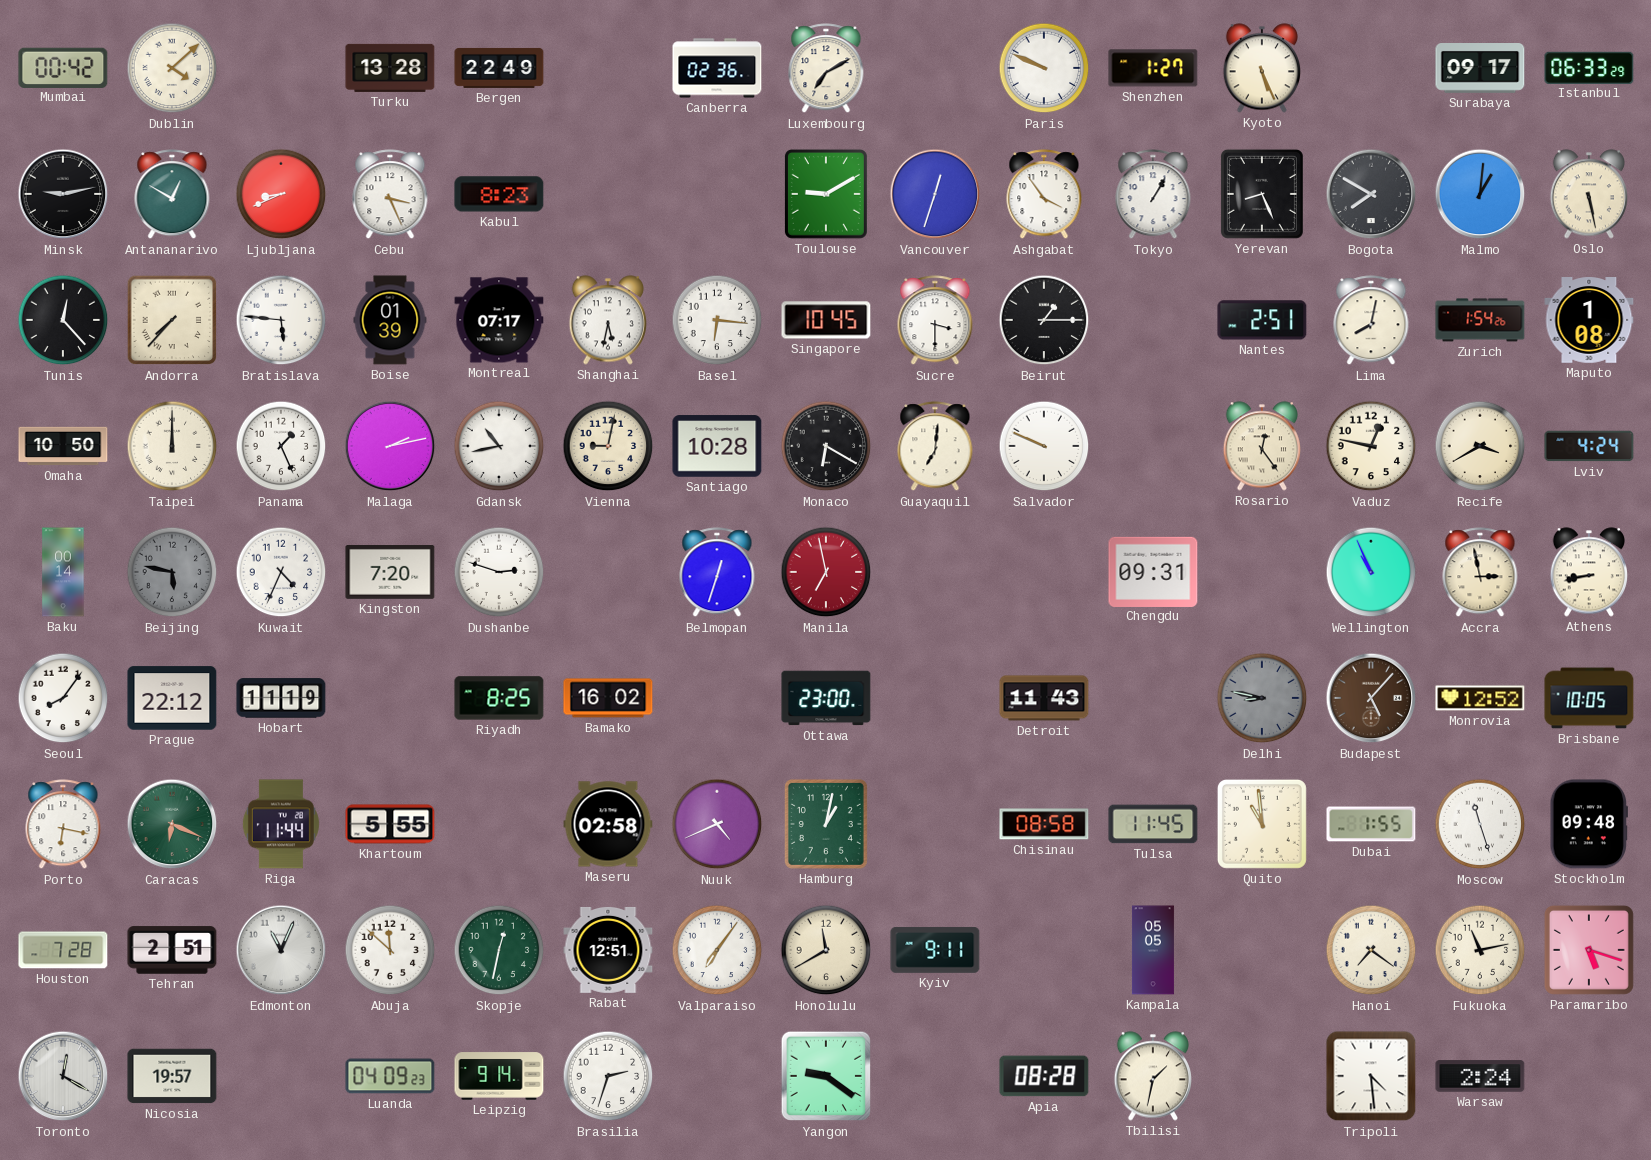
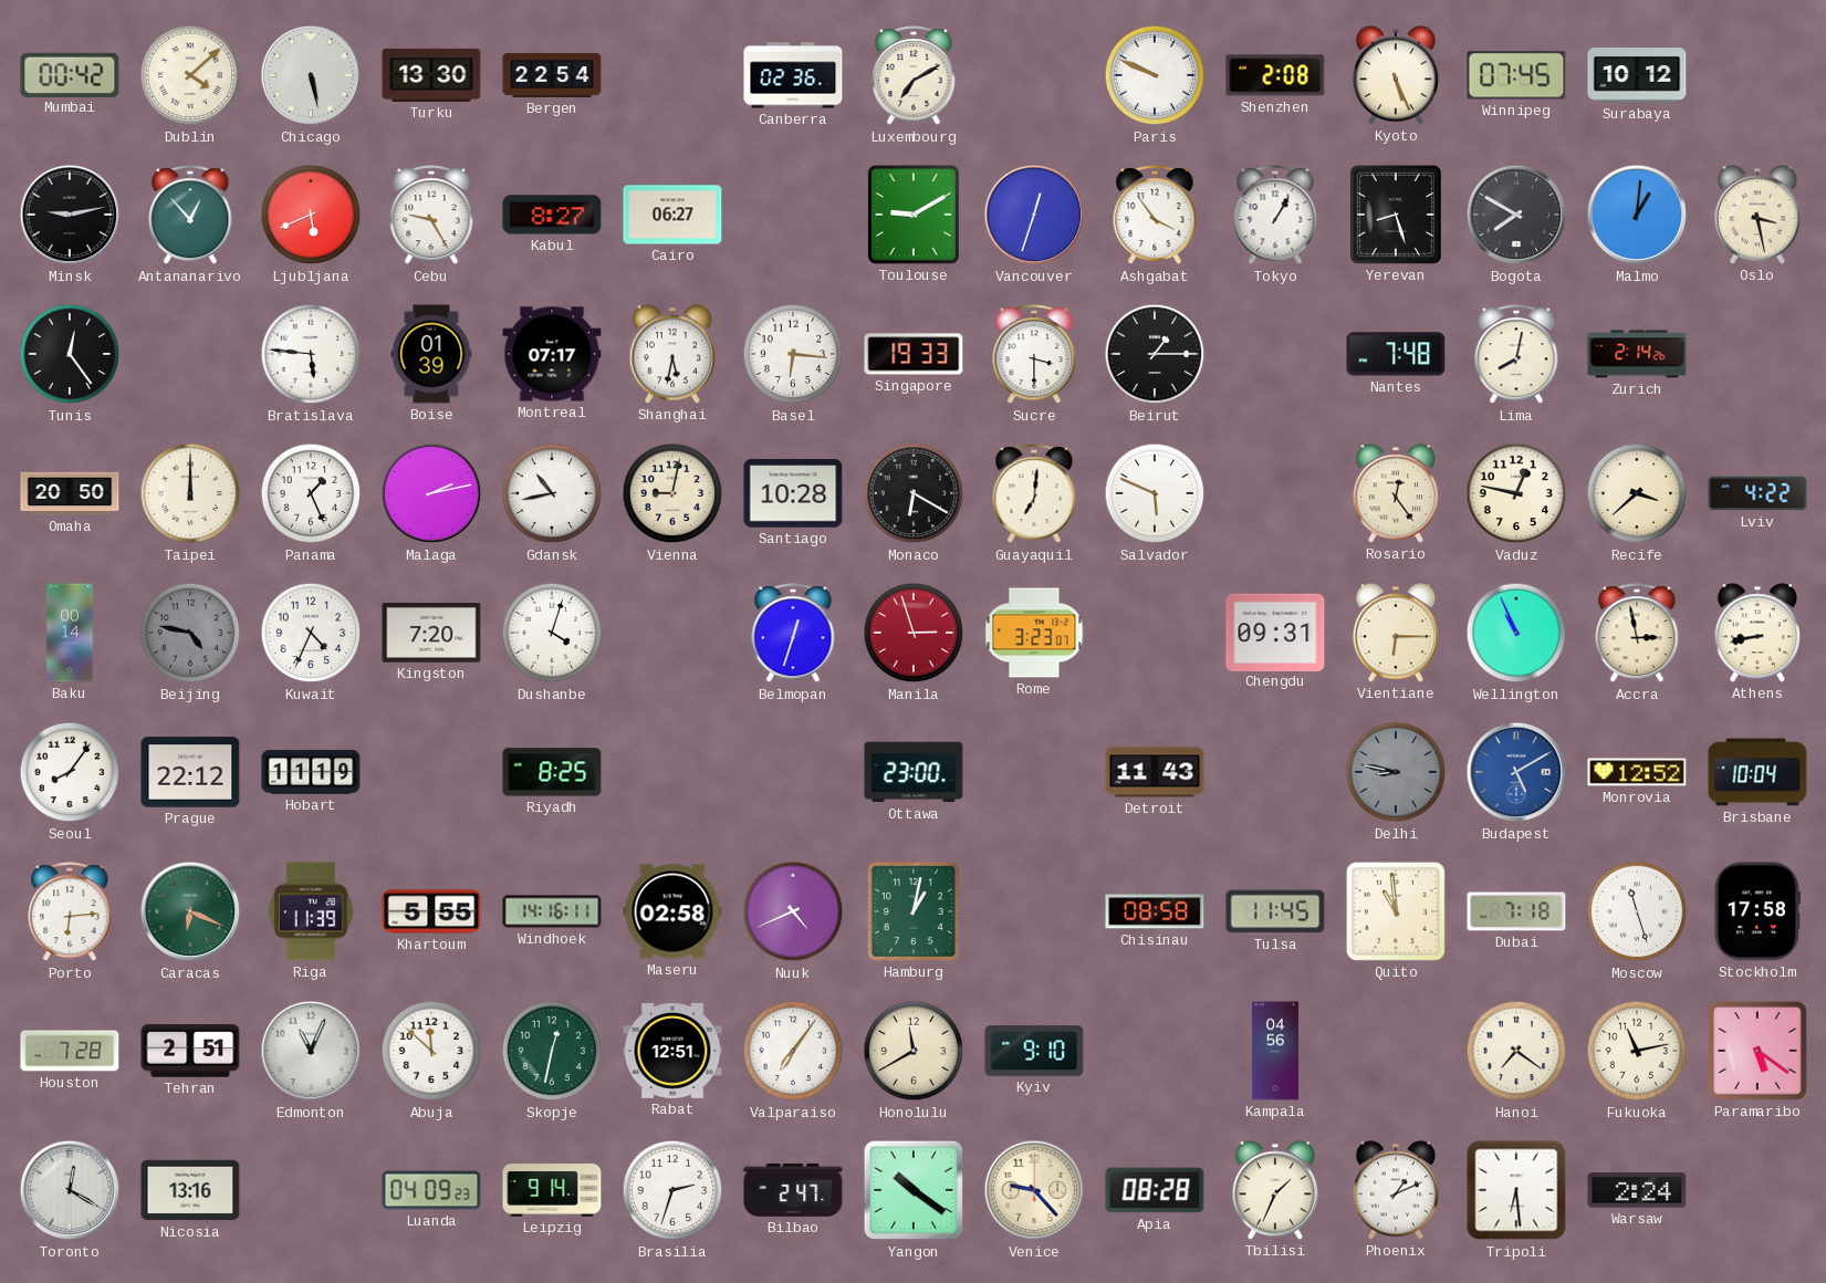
Chicago: none -> 5:28 (311, 75)
Turku: 13:28 -> 13:30 (431, 75)
Bergen: 22:49 -> 22:54 (552, 75)
Shenzhen: 1:27 -> 2:08 (1275, 75)
Winnipeg: none -> 07:45 (1516, 75)
Surabaya: 09:17 -> 10:12 (1637, 75)
Istanbul: 06:33 -> none (1589, 67)
Antananarivo: 12:50 -> 12:53 (190, 216)
Ljubljana: 8:41 -> 5:41 (311, 215)
Cebu: 3:26 -> 9:25 (431, 216)
Kabul: 8:23 -> 8:27 (552, 215)
Cairo: none -> 06:27 (672, 215)
Yerevan: 8:26 -> 8:27 (1396, 215)
Oslo: 5:28 -> 3:28 (1756, 215)
Tunis: 12:23 -> 12:24 (70, 354)
Andorra: 7:37 -> none (172, 320)
Singapore: 10:45 -> 19:33 (914, 354)
Nantes: 2:51 -> 7:48 (1396, 354)
Zurich: 1:54 -> 2:14 (1637, 354)
Maputo: 1:08 -> none (1589, 321)
Omaha: 10:50 -> 20:50 (70, 493)
Salvador: 9:49 -> 5:49 (1155, 493)
Recife: 3:40 -> 3:38 (1637, 493)
Lviv: 4:24 -> 4:22 (1757, 493)
Beijing: 5:47 -> 4:47 (190, 633)
Dushanbe: 2:48 -> 4:03 (552, 633)
Manila: 6:58 -> 2:57 (914, 633)
Rome: none -> 3:23 (1034, 633)
Vientiane: none -> 6:15 (1395, 633)
Bamako: 16:02 -> none (608, 698)
Budapest: 5:07 -> 5:10 (1516, 772)
Budapest dial: brown -> blue (1516, 772)
Brisbane: 10:05 -> 10:04 (1757, 772)
Porto: 6:17 -> 6:14 (70, 912)
Riga: 11:44 -> 11:39 (311, 911)
Windhoek: none -> 14:16 (552, 911)
Dubai: 1:55 -> 7:18 (1516, 911)
Stockholm: 09:48 -> 17:58 (1757, 911)
Kyiv: 9:11 -> 9:10 (1034, 1051)
Kampala: 05:05 -> 04:56 (1275, 1051)
Paramaribo: 5:18 -> 5:21 (1757, 1051)
Nicosia: 19:57 -> 13:16 (190, 1190)
Bilbao: none -> 2:47 (793, 1190)
Yangon: 9:21 -> 10:21 (914, 1190)
Venice: none -> 9:23 (1034, 1190)
Tbilisi: 1:32 -> 1:34 (1274, 1190)
Phoenix: none -> 1:11 (1395, 1190)
Tripoli: 4:29 -> 6:29 (1516, 1190)
